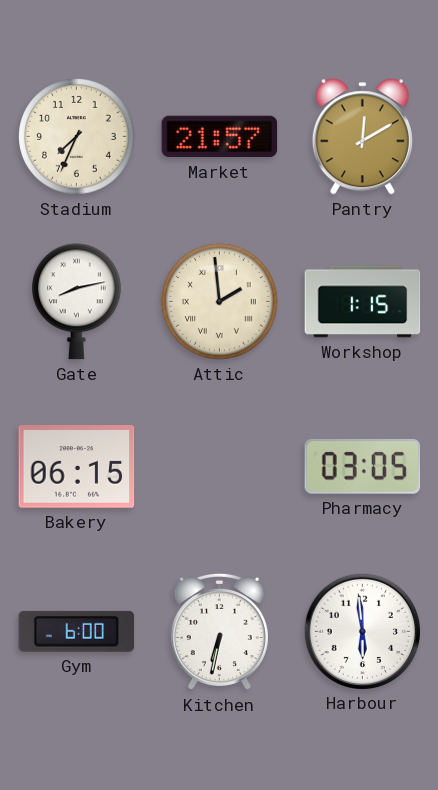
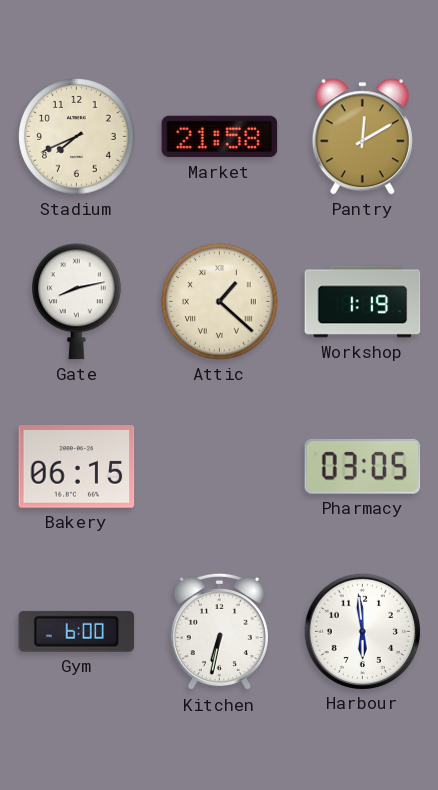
Stadium: 7:34 -> 7:41 (77, 137)
Market: 21:57 -> 21:58 (220, 137)
Attic: 1:59 -> 1:22 (220, 302)
Workshop: 1:15 -> 1:19 (363, 302)
